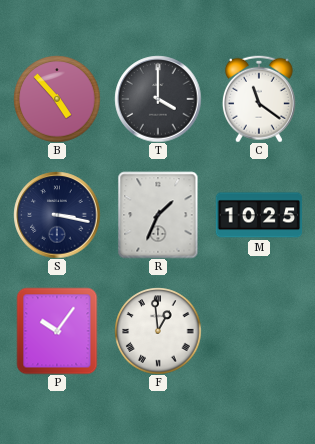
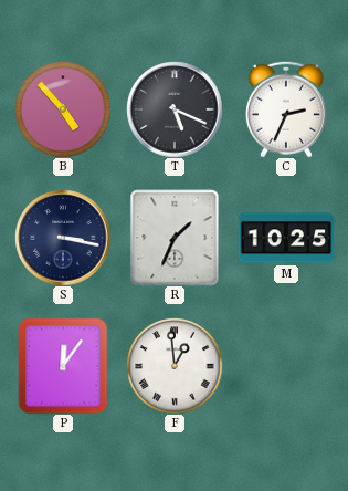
T: 4:00 -> 5:19 (175, 109)
C: 11:21 -> 2:34 (286, 109)
P: 10:06 -> 12:06 (63, 366)
